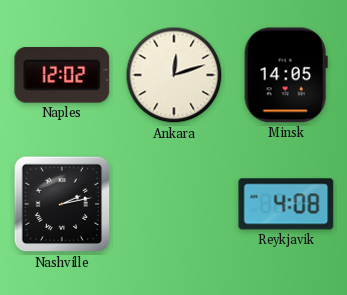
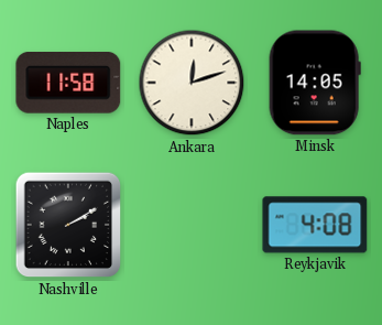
Naples: 12:02 -> 11:58 (68, 84)
Nashville: 2:13 -> 2:10 (68, 225)
